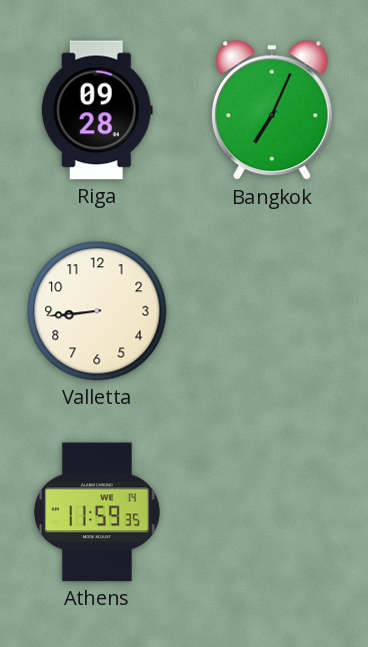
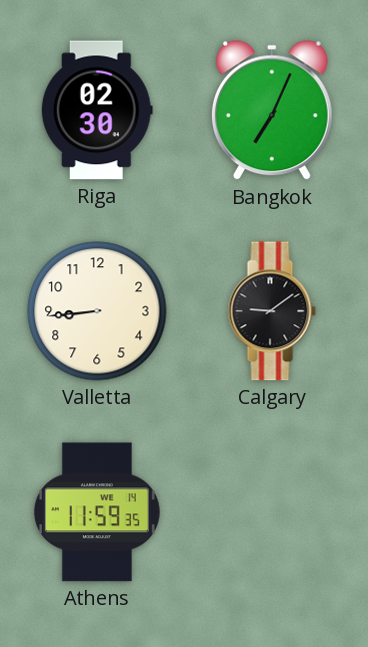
Riga: 09:28 -> 02:30 (97, 110)
Calgary: none -> 9:09 (272, 311)
